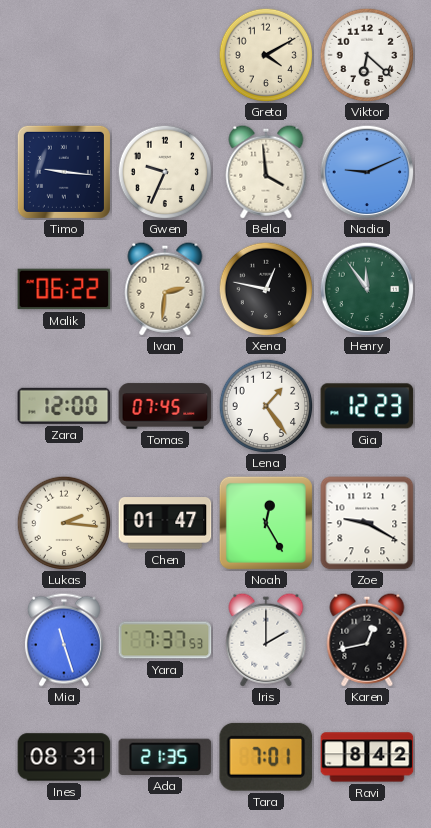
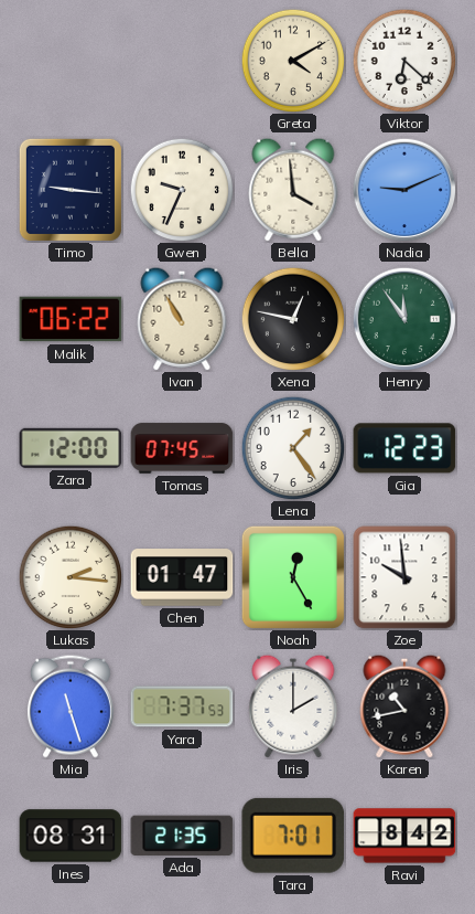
Ivan: 2:31 -> 10:55 (182, 319)
Zoe: 9:20 -> 9:59 (404, 577)
Karen: 12:43 -> 10:43 (404, 706)
